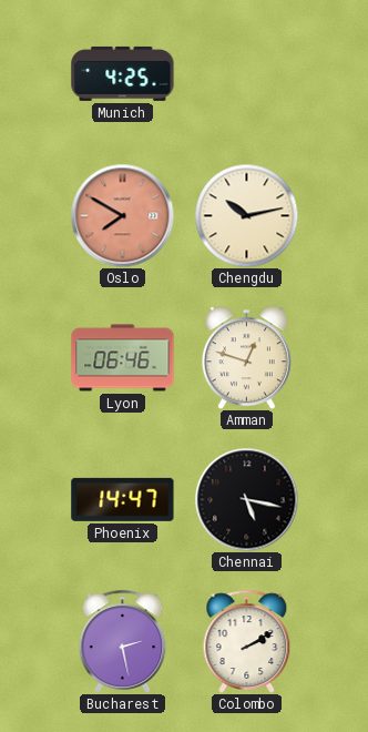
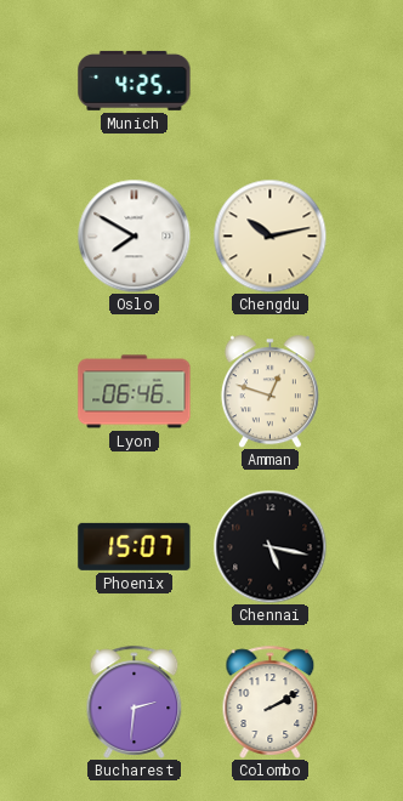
Oslo dial: salmon -> white (134, 235)
Phoenix: 14:47 -> 15:07 (135, 546)
Bucharest: 2:28 -> 2:31 (135, 701)
